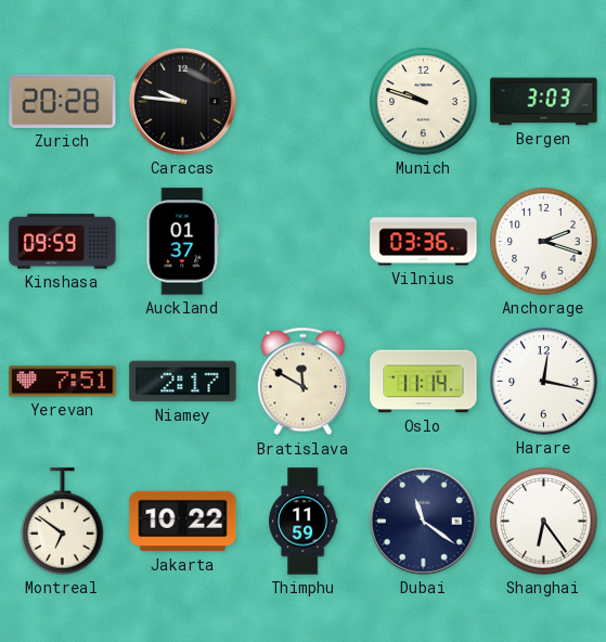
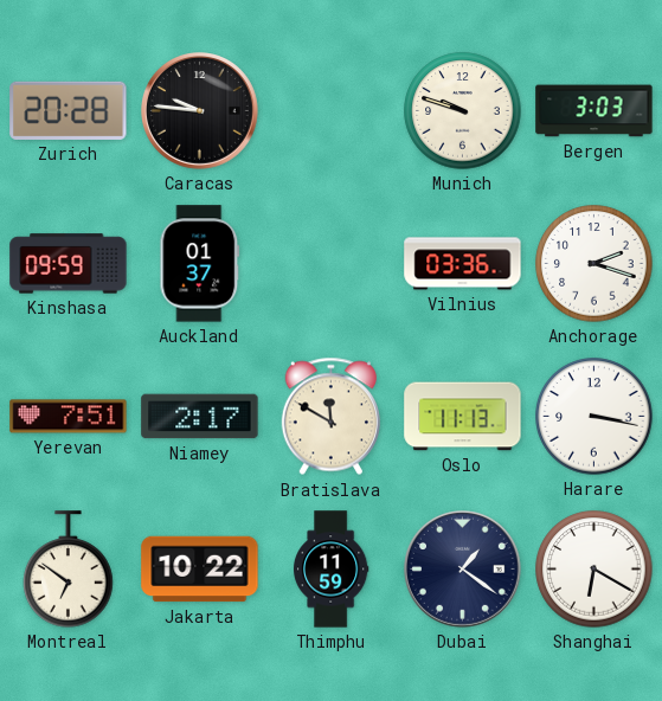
Oslo: 11:14 -> 11:13 (463, 417)
Harare: 12:17 -> 3:17 (594, 417)
Dubai: 11:21 -> 1:21 (463, 570)
Shanghai: 6:24 -> 6:20 (594, 570)
